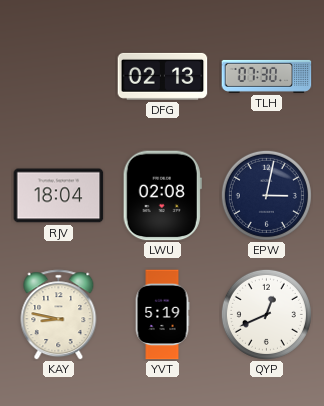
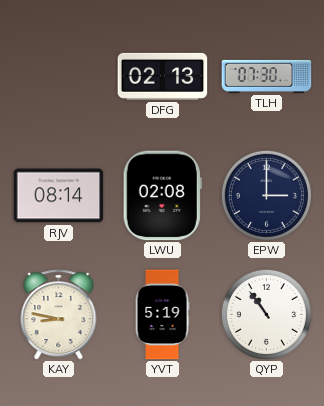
RJV: 18:04 -> 08:14 (59, 196)
EPW: 3:02 -> 3:00 (266, 195)
QYP: 12:41 -> 10:54 (266, 314)
